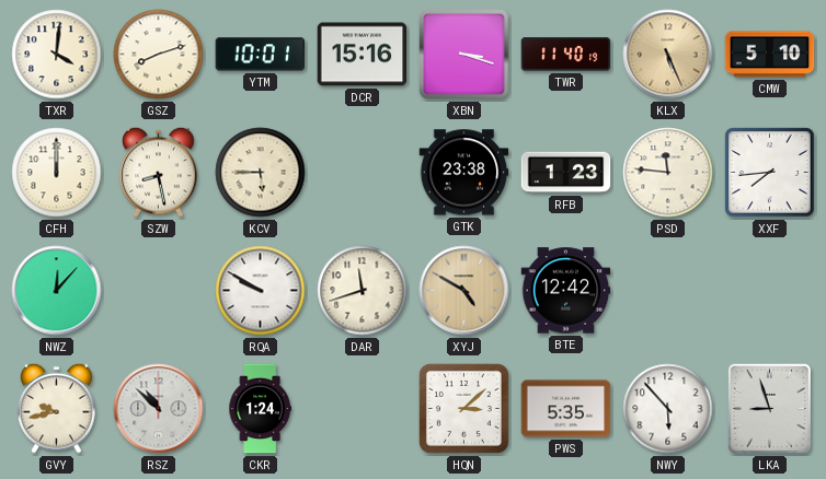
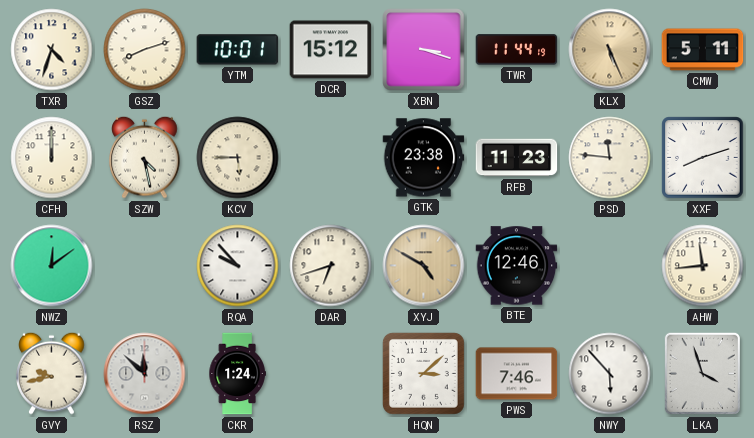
TXR: 4:01 -> 4:33 (52, 50)
DCR: 15:16 -> 15:12 (331, 50)
TWR: 11:40 -> 11:44 (517, 50)
CMW: 5:10 -> 5:11 (703, 50)
SZW: 8:28 -> 4:28 (145, 157)
RFB: 1:23 -> 11:23 (517, 158)
XXF: 7:44 -> 8:12 (703, 158)
NWZ: 12:07 -> 12:09 (52, 266)
RQA: 9:50 -> 9:53 (238, 266)
DAR: 11:42 -> 6:42 (331, 266)
BTE: 12:42 -> 12:46 (517, 266)
AHW: none -> 11:44 (703, 266)
RSZ: 10:52 -> 11:52 (145, 374)
PWS: 5:35 -> 7:46 (517, 374)
LKA: 8:57 -> 3:57 (702, 373)
